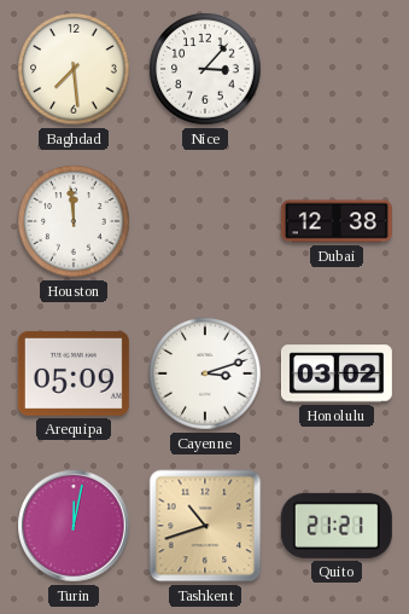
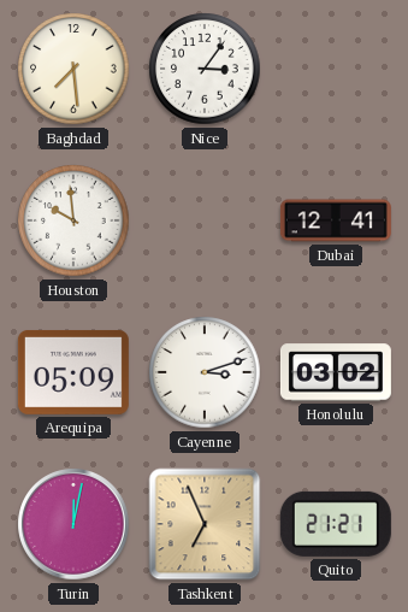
Nice: 3:07 -> 3:06 (205, 69)
Houston: 11:59 -> 9:59 (73, 220)
Dubai: 12:38 -> 12:41 (336, 220)
Tashkent: 10:42 -> 6:56 (205, 524)
